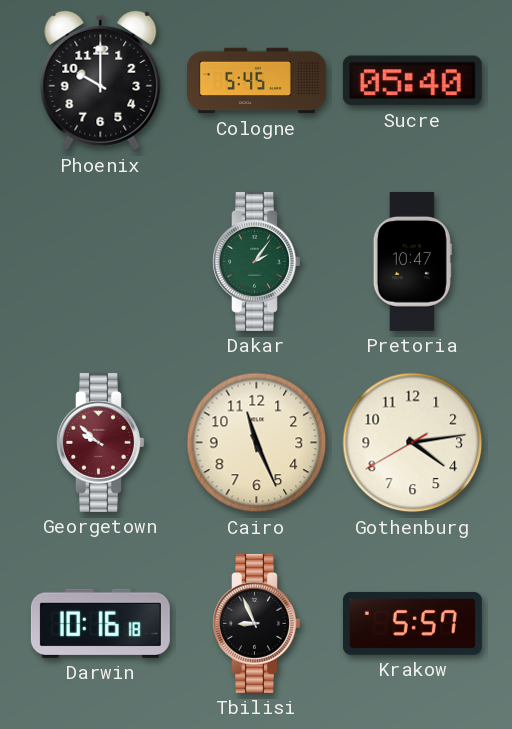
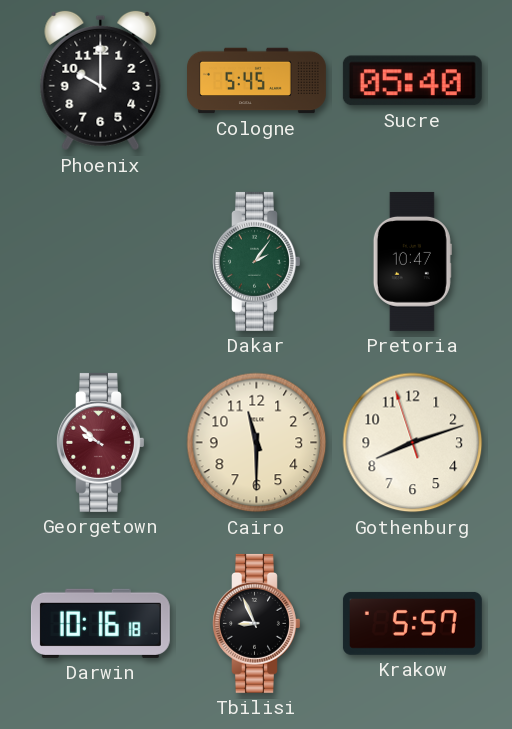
Cairo: 11:26 -> 11:30 (257, 443)
Gothenburg: 4:13 -> 8:11 (413, 443)
